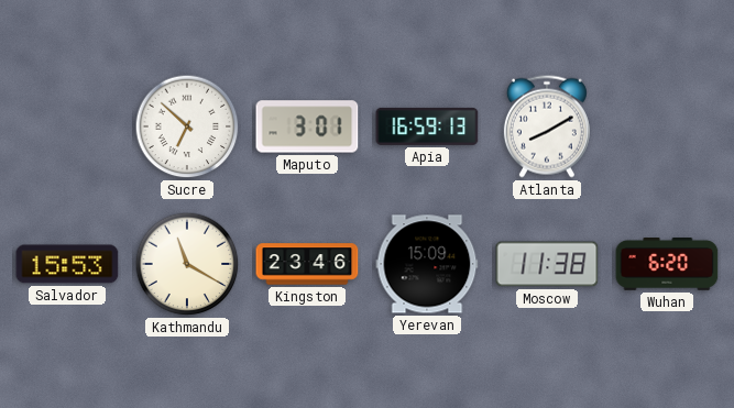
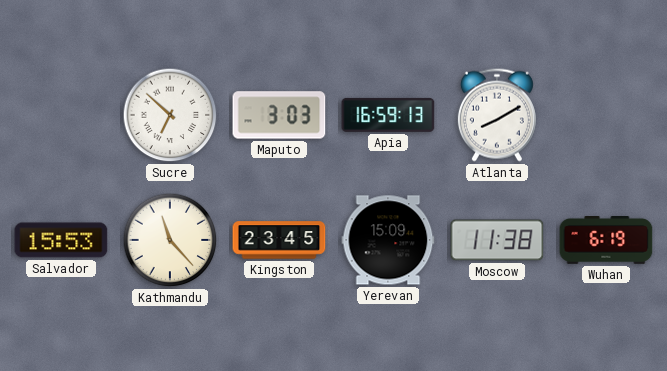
Maputo: 3:01 -> 3:03 (279, 115)
Kathmandu: 11:20 -> 11:23 (170, 240)
Kingston: 23:46 -> 23:45 (279, 240)
Wuhan: 6:20 -> 6:19 (606, 241)
